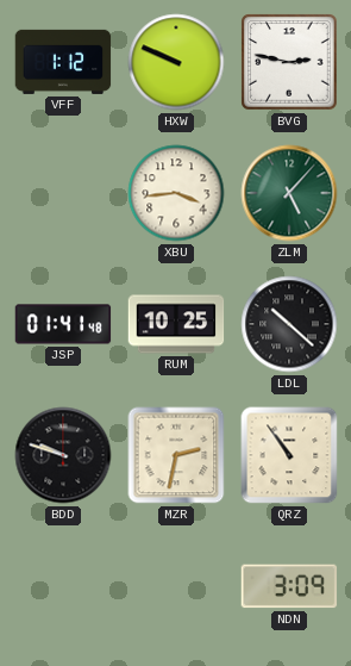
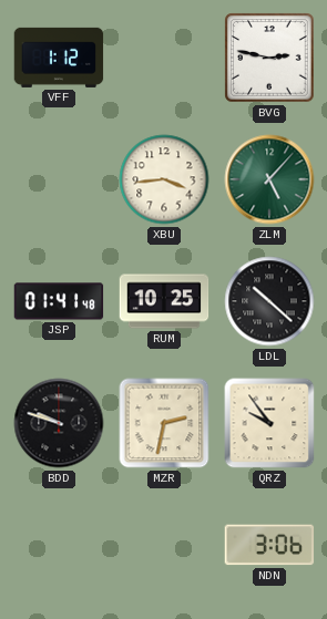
HXW: 9:49 -> none (176, 62)
QRZ: 10:54 -> 9:54 (269, 423)
NDN: 3:09 -> 3:06 (269, 545)
